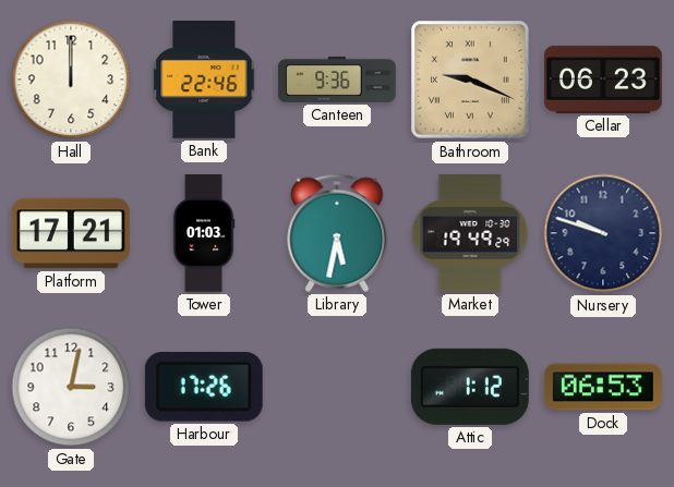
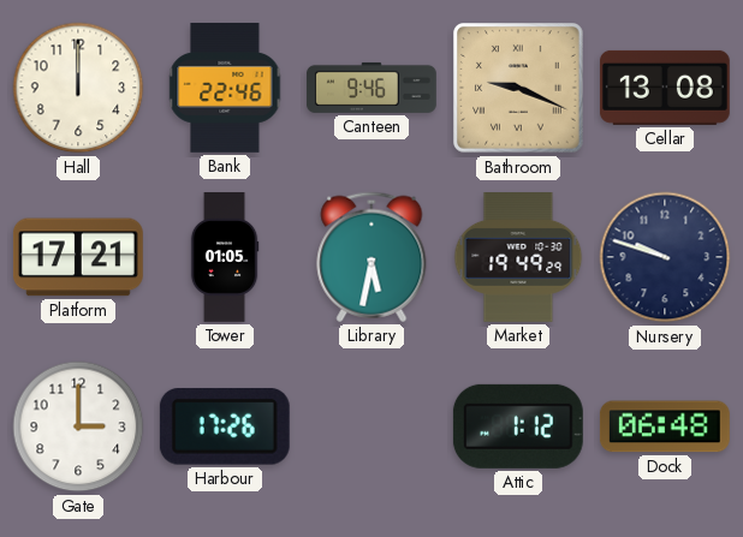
Canteen: 9:36 -> 9:46 (373, 88)
Cellar: 06:23 -> 13:08 (665, 88)
Tower: 01:03 -> 01:05 (225, 258)
Gate: 3:02 -> 3:00 (78, 426)
Dock: 06:53 -> 06:48 (665, 426)
